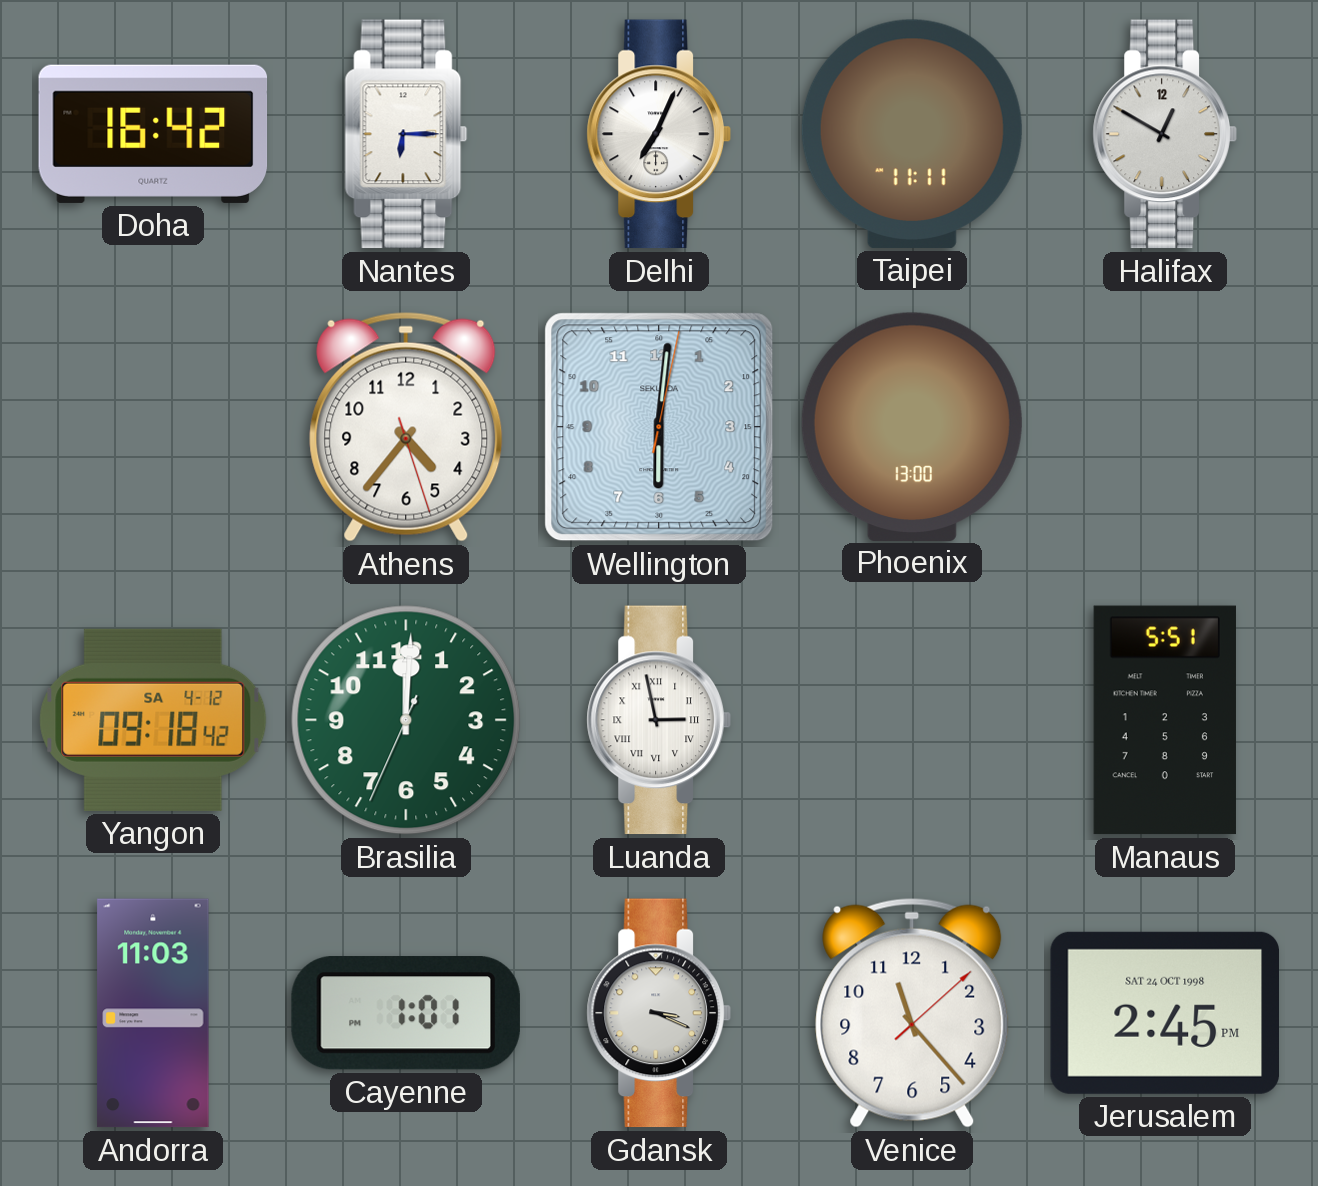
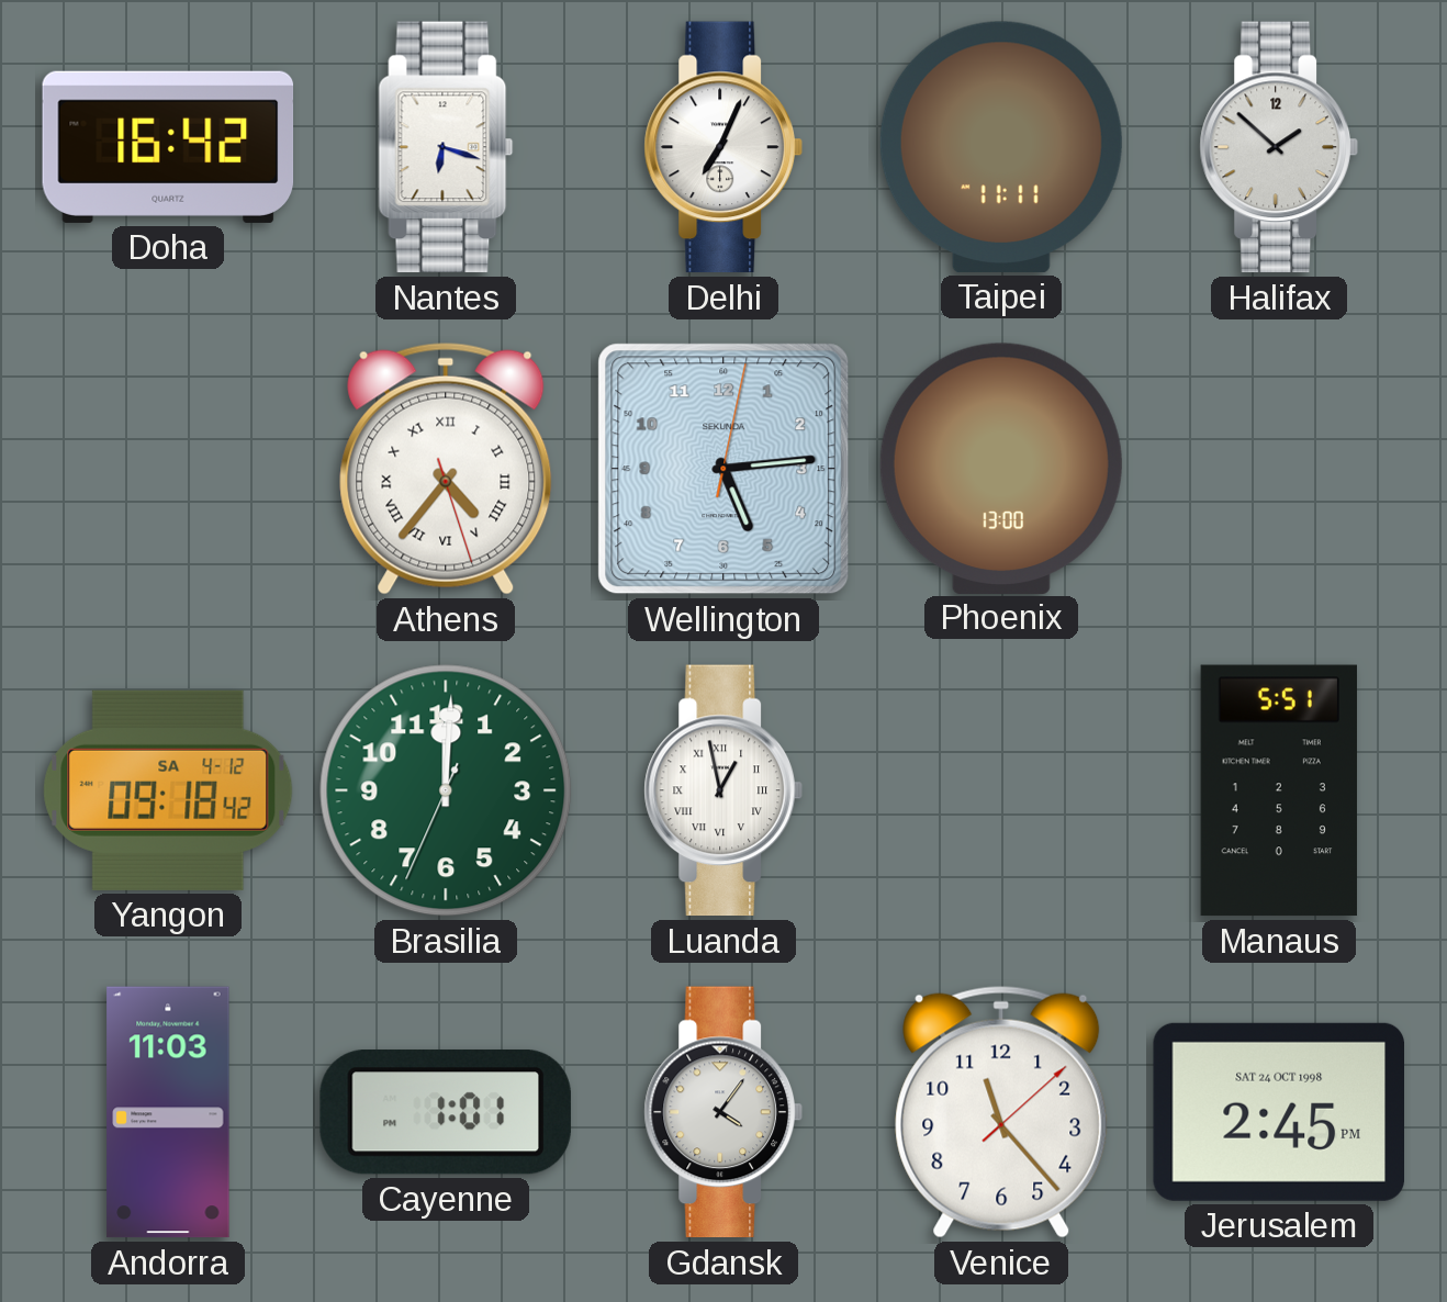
Nantes: 6:15 -> 6:18 (446, 147)
Halifax: 12:50 -> 1:52 (1278, 147)
Athens numerals: Arabic -> Roman (446, 469)
Wellington: 6:01 -> 5:14 (723, 469)
Luanda: 2:58 -> 12:58 (722, 790)
Gdansk: 3:19 -> 4:06 (722, 1112)
